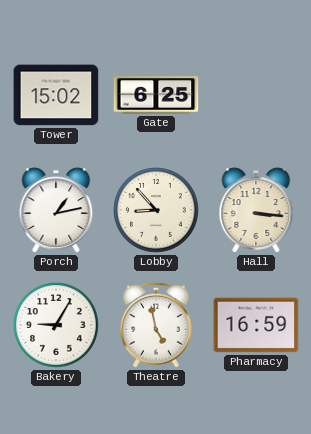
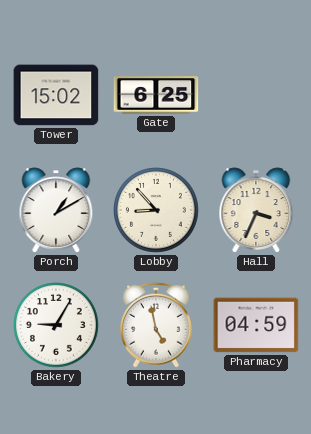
Porch: 1:13 -> 1:10 (56, 210)
Hall: 3:16 -> 3:34 (256, 210)
Pharmacy: 16:59 -> 04:59 (256, 325)
